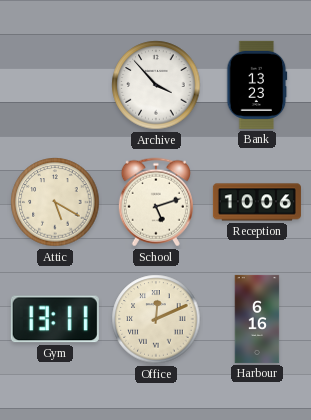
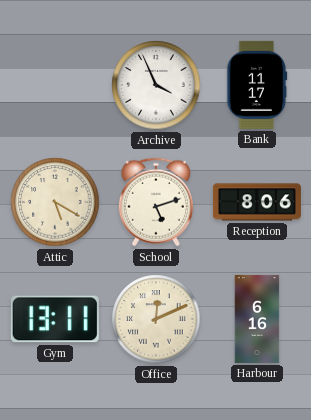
Archive: 3:53 -> 3:56 (156, 85)
Bank: 13:23 -> 11:17 (257, 85)
Reception: 10:06 -> 8:06 (257, 202)
